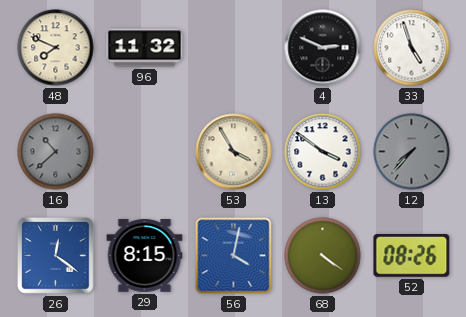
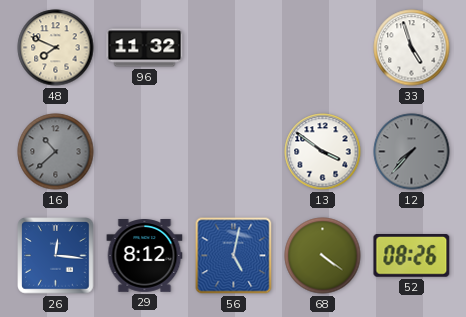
4: 2:49 -> none (323, 48)
53: 3:55 -> none (234, 152)
26: 12:21 -> 12:16 (56, 256)
29: 8:15 -> 8:12 (145, 256)
56: 4:02 -> 5:02 (234, 256)
